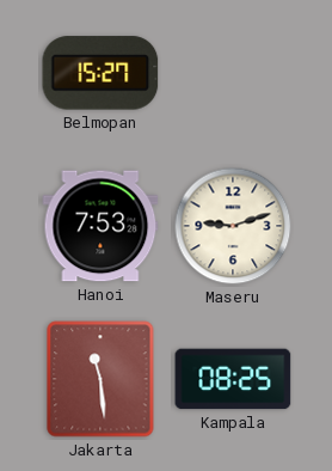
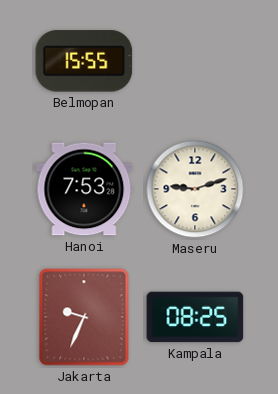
Belmopan: 15:27 -> 15:55 (84, 61)
Jakarta: 11:29 -> 9:34 (84, 317)
